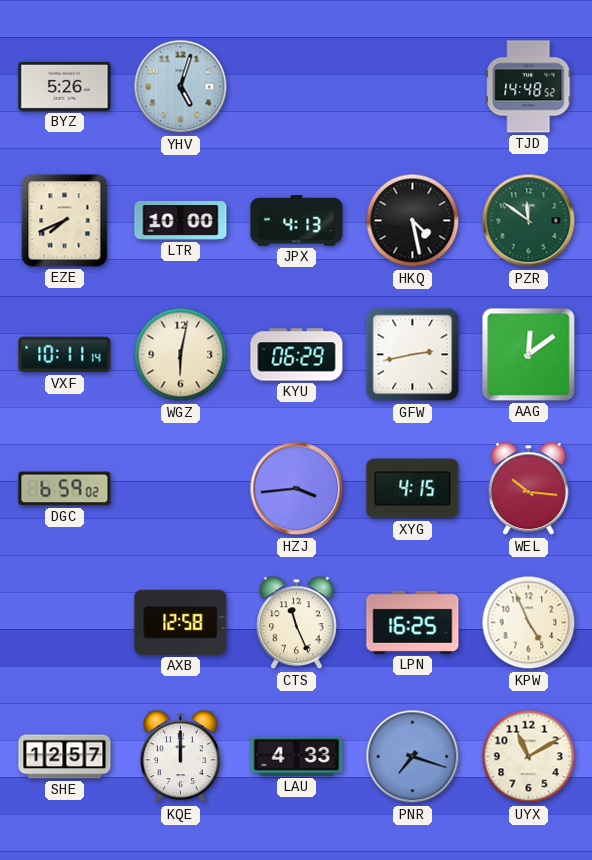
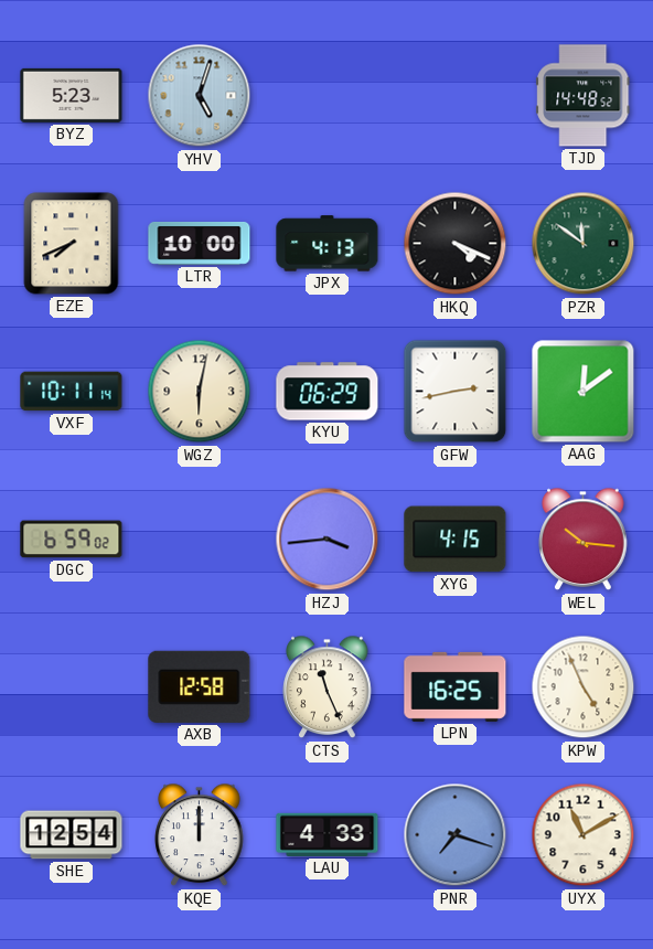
BYZ: 5:26 -> 5:23 (72, 95)
HKQ: 4:28 -> 4:19 (456, 244)
SHE: 12:57 -> 12:54 (72, 835)
